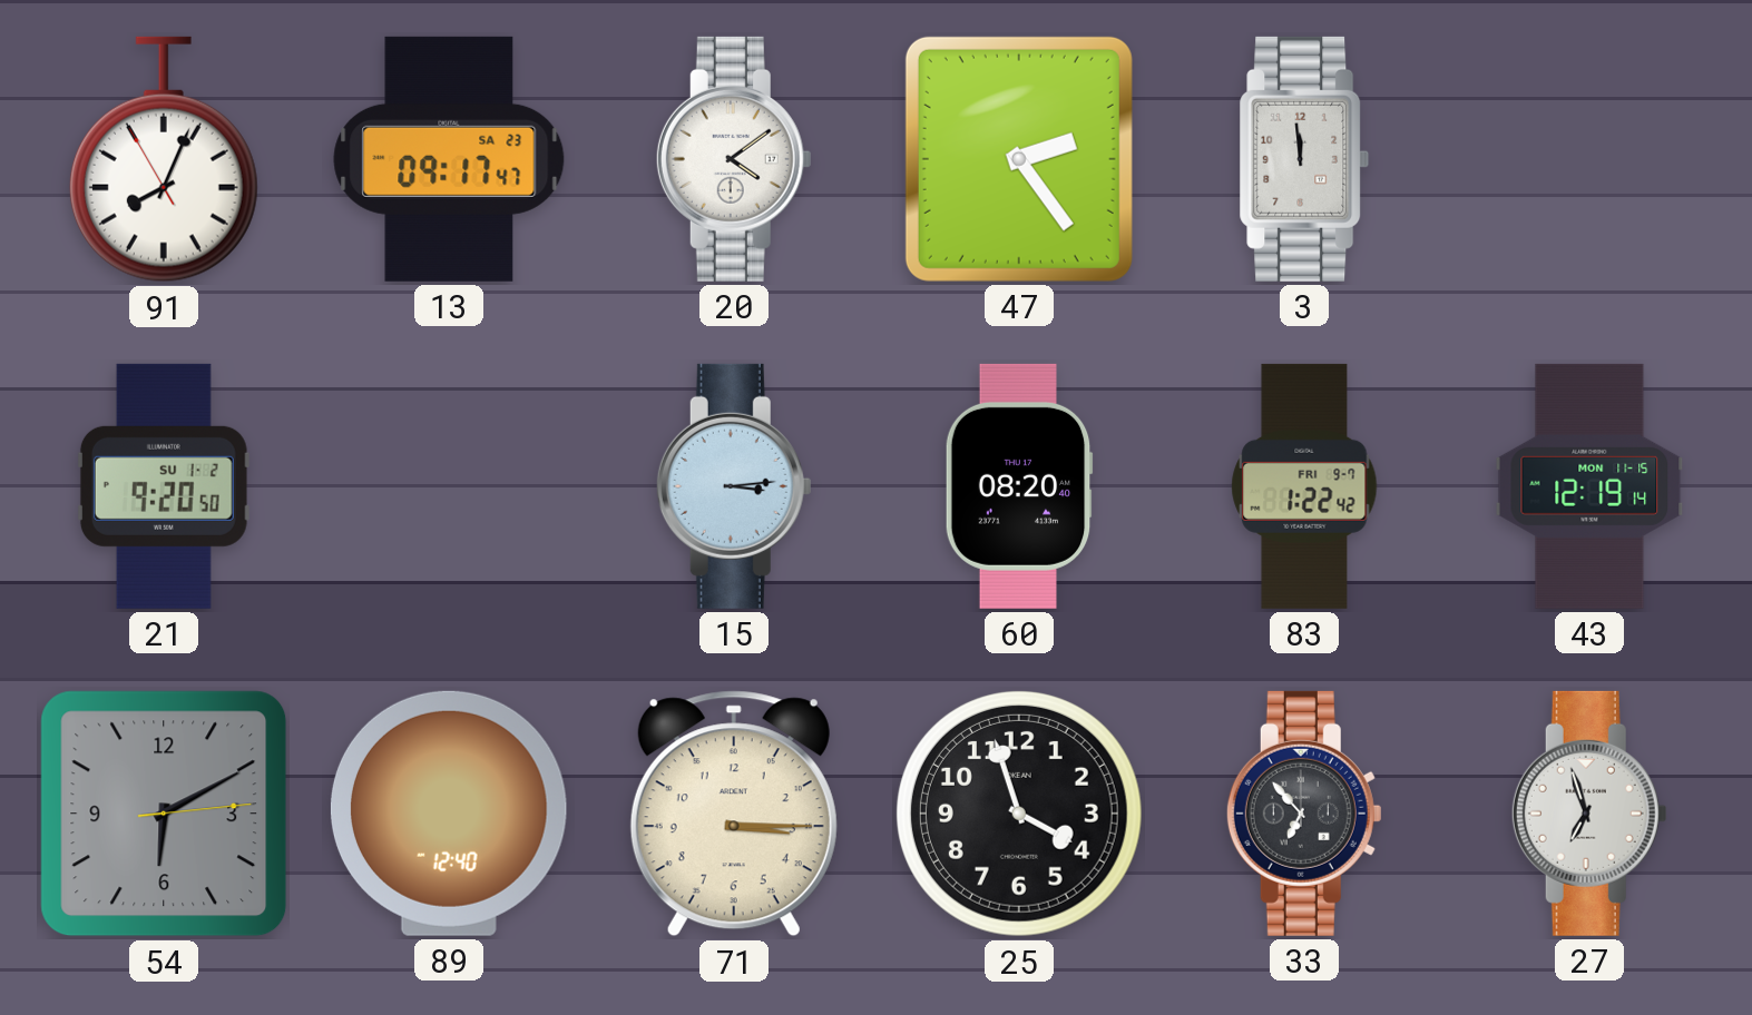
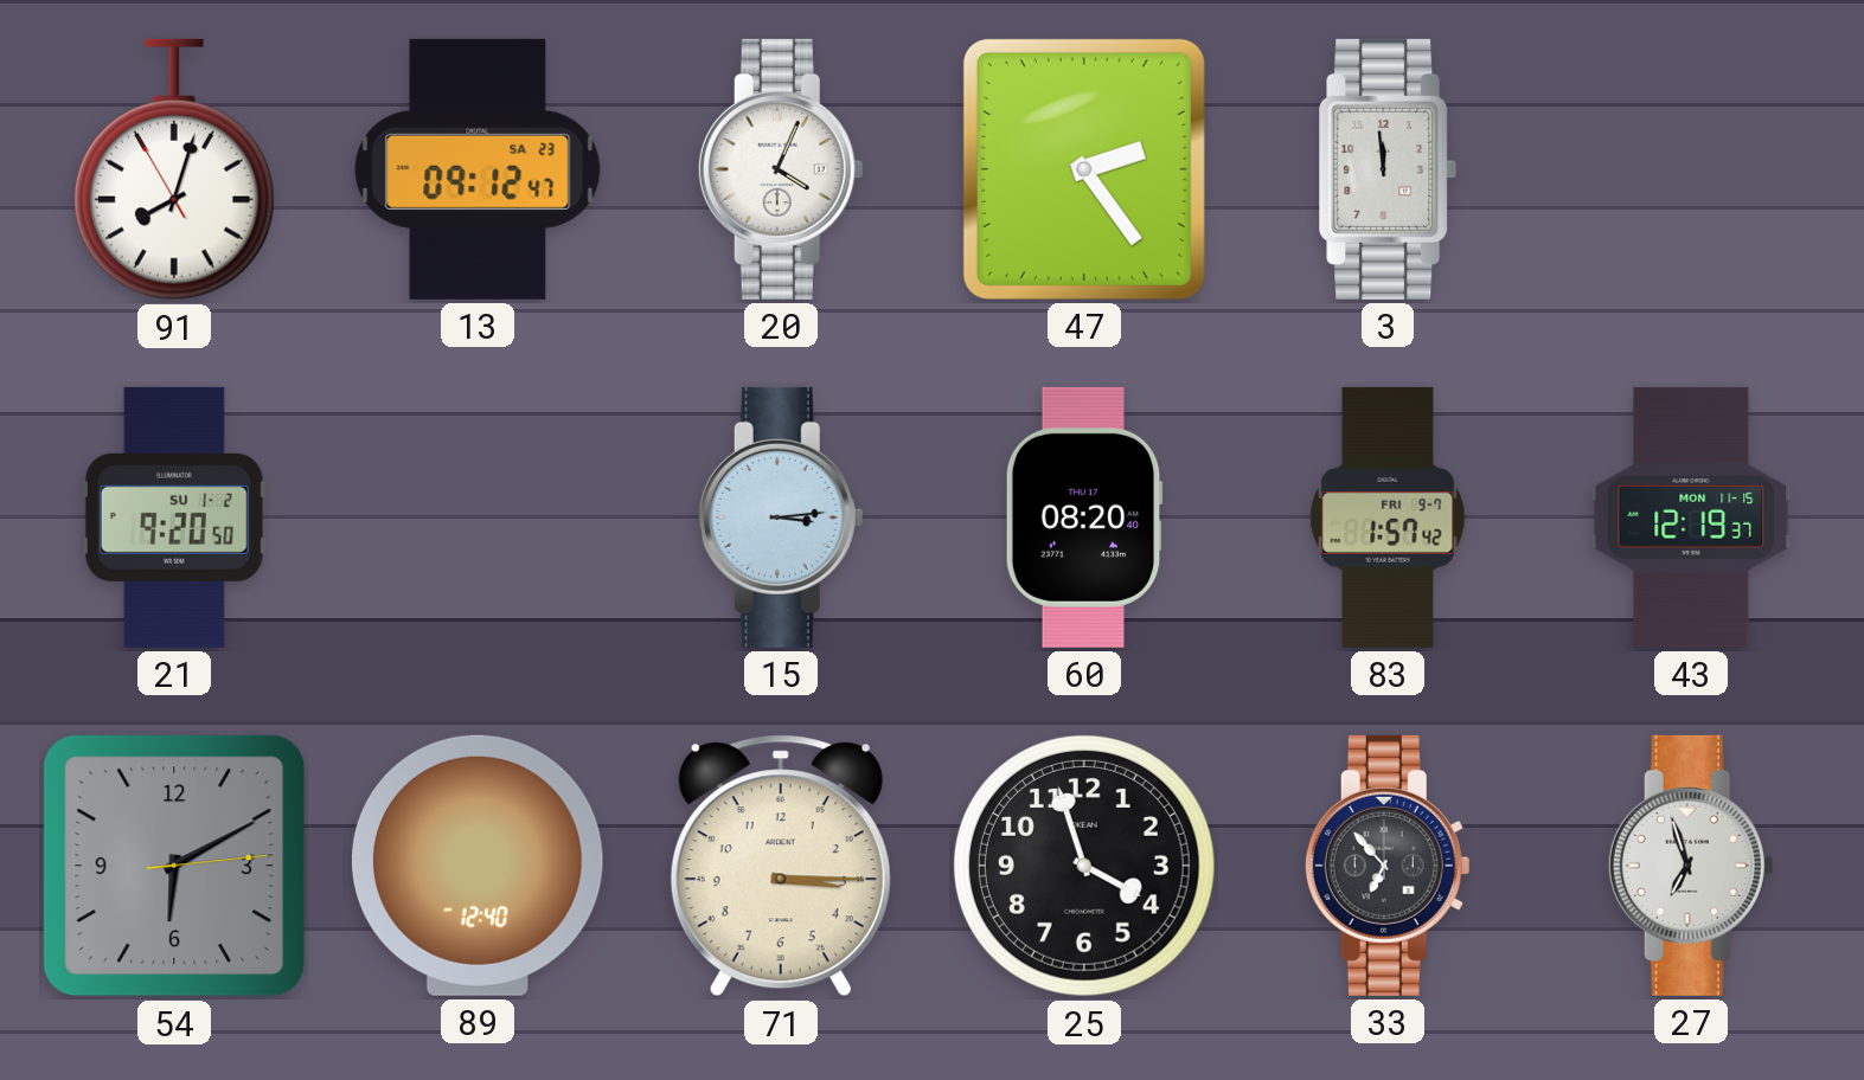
91: 8:03 -> 8:02 (174, 169)
13: 09:17 -> 09:12 (478, 169)
20: 4:09 -> 4:04 (781, 169)
83: 1:22 -> 1:57 (1388, 517)
43: 12:19:14 -> 12:19:37 (1691, 517)
